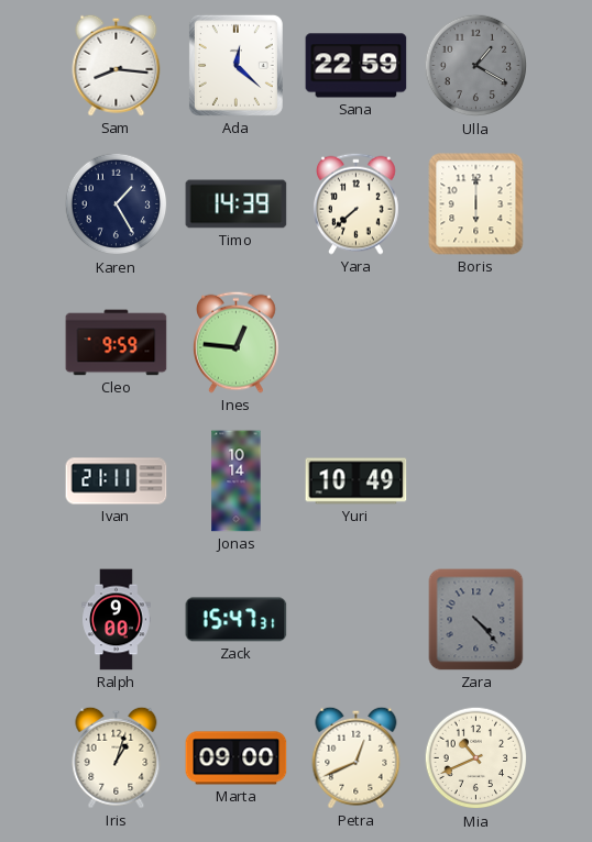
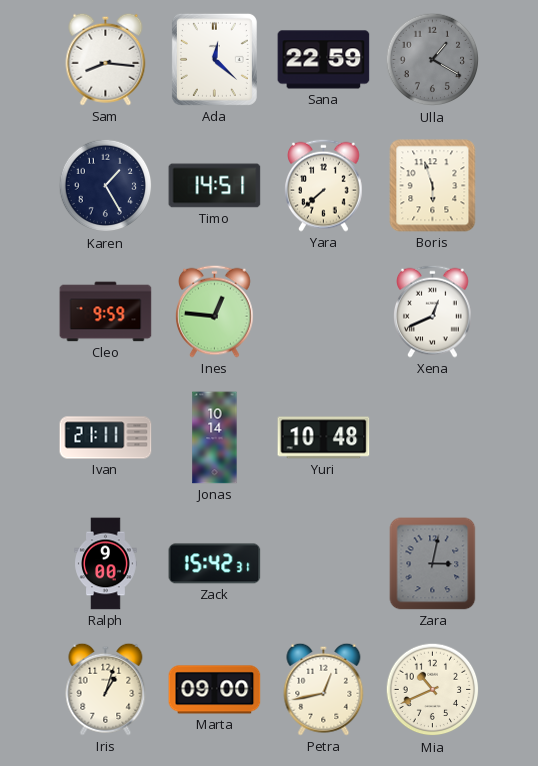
Timo: 14:39 -> 14:51 (215, 186)
Boris: 6:00 -> 5:57 (433, 186)
Xena: none -> 12:41 (433, 311)
Yuri: 10:49 -> 10:48 (324, 438)
Zack: 15:47 -> 15:42 (215, 564)
Zara: 4:23 -> 3:02 (433, 564)
Petra: 12:41 -> 12:43 (324, 689)
